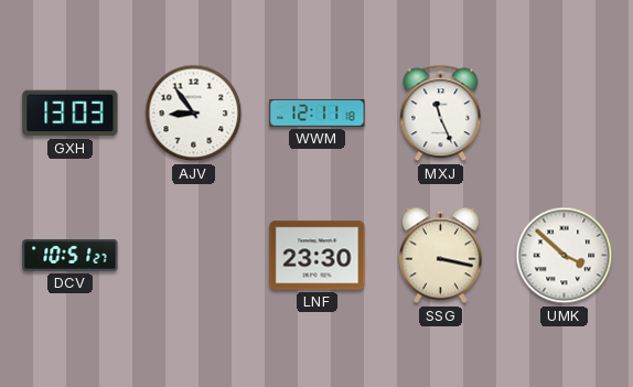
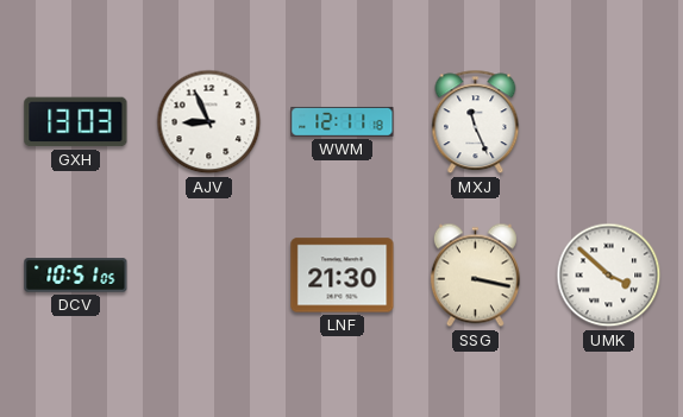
AJV: 8:54 -> 8:56 (209, 122)
DCV: 10:51:27 -> 10:51:05 (76, 276)
LNF: 23:30 -> 21:30 (343, 276)
